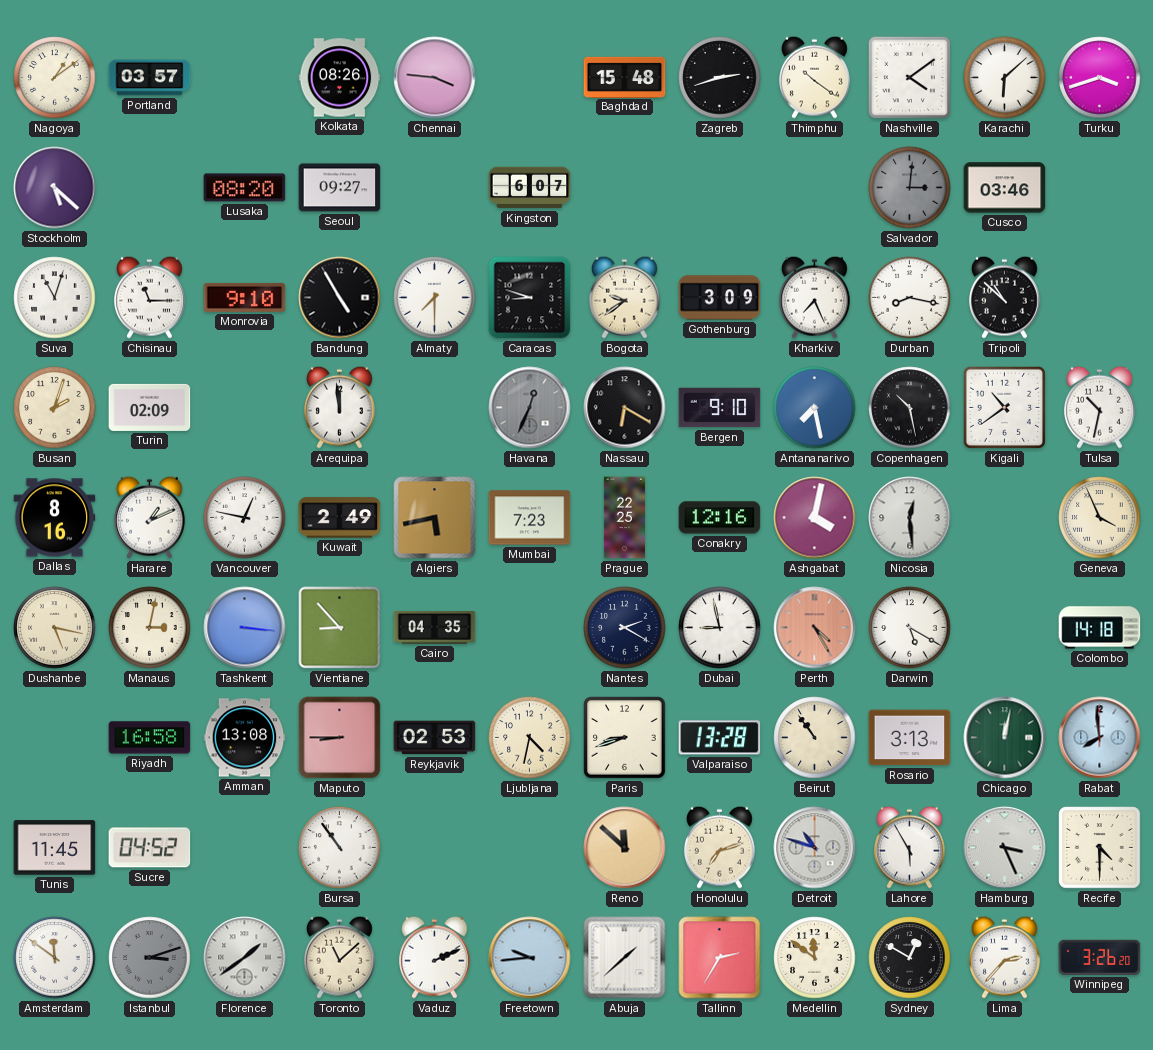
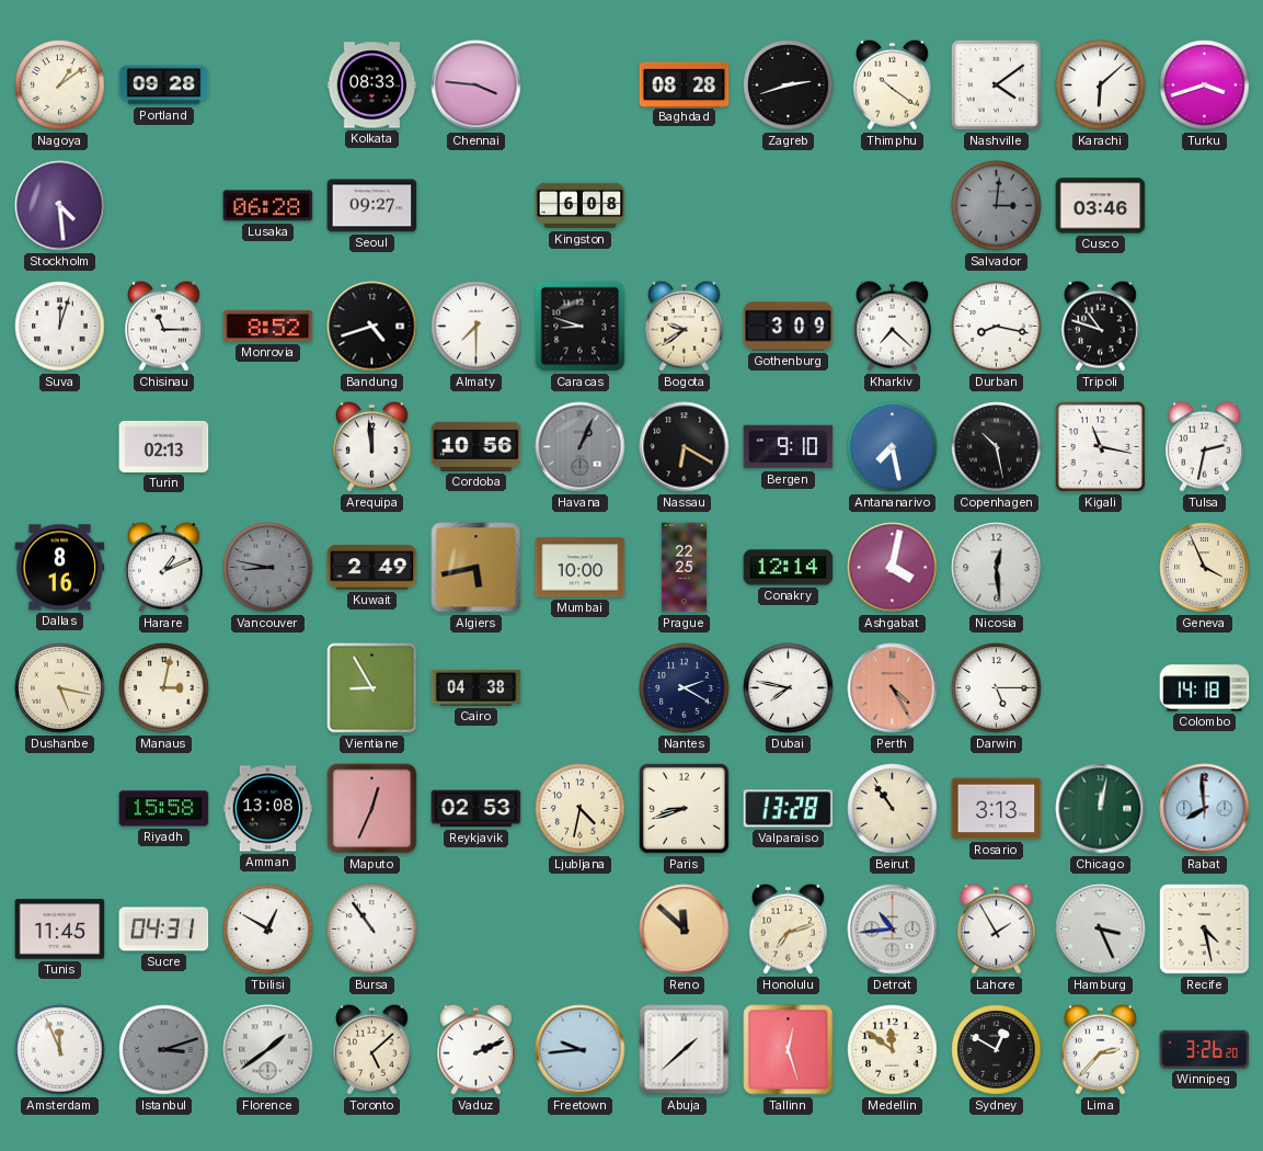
Portland: 03:57 -> 09:28 (164, 86)
Kolkata: 08:26 -> 08:33 (372, 86)
Baghdad: 15:48 -> 08:28 (685, 84)
Stockholm: 5:22 -> 4:29 (60, 206)
Lusaka: 08:20 -> 06:28 (268, 206)
Kingston: 6:07 -> 6:08 (581, 206)
Suva: 11:03 -> 12:03 (60, 327)
Monrovia: 9:10 -> 8:52 (268, 326)
Bandung: 4:55 -> 4:42 (372, 327)
Kharkiv: 7:26 -> 7:22 (893, 326)
Tripoli: 10:52 -> 10:48 (1101, 326)
Busan: 2:03 -> none (55, 408)
Turin: 02:09 -> 02:13 (164, 446)
Cordoba: none -> 10:56 (477, 446)
Havana: 12:34 -> 1:04 (581, 447)
Kigali: 10:39 -> 11:17 (1100, 446)
Tulsa: 10:32 -> 2:32 (1205, 446)
Vancouver: 12:47 -> 8:47 (268, 568)
Vancouver dial: white -> grey (268, 568)
Mumbai: 7:23 -> 10:00 (581, 568)
Conakry: 12:16 -> 12:14 (789, 568)
Tashkent: 3:16 -> none (245, 628)
Vientiane: 8:53 -> 8:55 (372, 688)
Cairo: 04:35 -> 04:38 (477, 688)
Dubai: 8:58 -> 7:47 (789, 688)
Darwin: 5:20 -> 5:15 (997, 688)
Riyadh: 16:58 -> 15:58 (164, 809)
Maputo: 8:45 -> 12:34 (372, 809)
Sucre: 04:52 -> 04:31 (164, 930)
Tbilisi: none -> 12:50 (268, 930)
Detroit: 10:48 -> 10:44 (893, 930)
Lahore: 5:55 -> 1:55 (997, 928)
Recife: 4:30 -> 4:28 (1205, 930)
Amsterdam: 11:51 -> 11:56 (60, 1050)
Toronto: 11:08 -> 5:08 (372, 1049)
Tallinn: 2:35 -> 12:27 (789, 1050)
